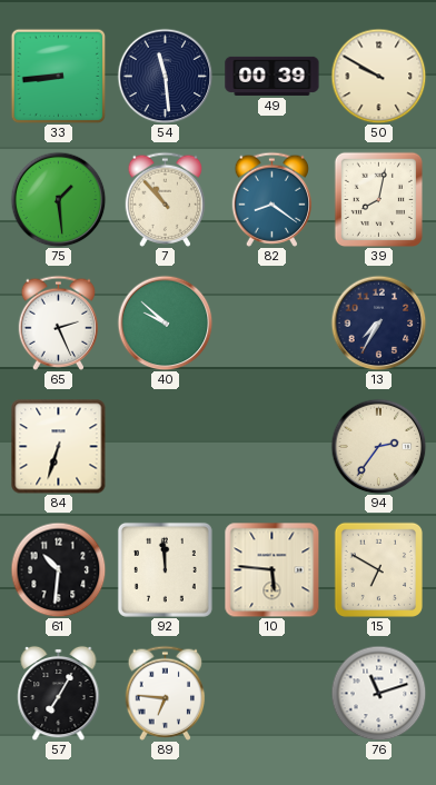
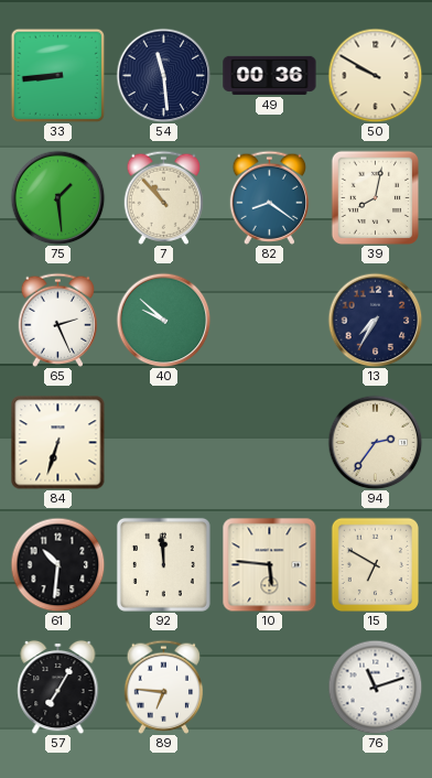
49: 00:39 -> 00:36 (270, 75)
